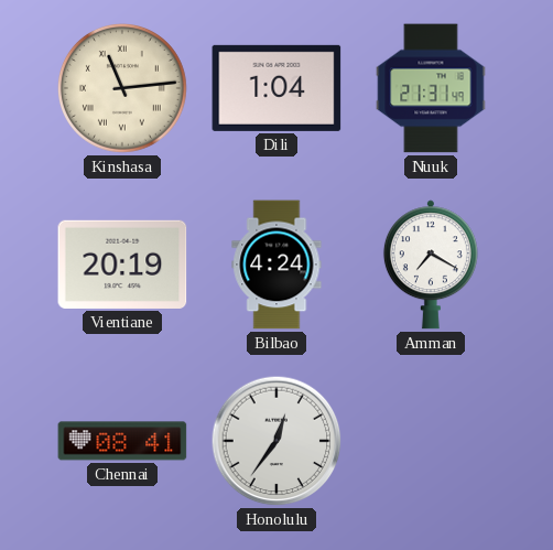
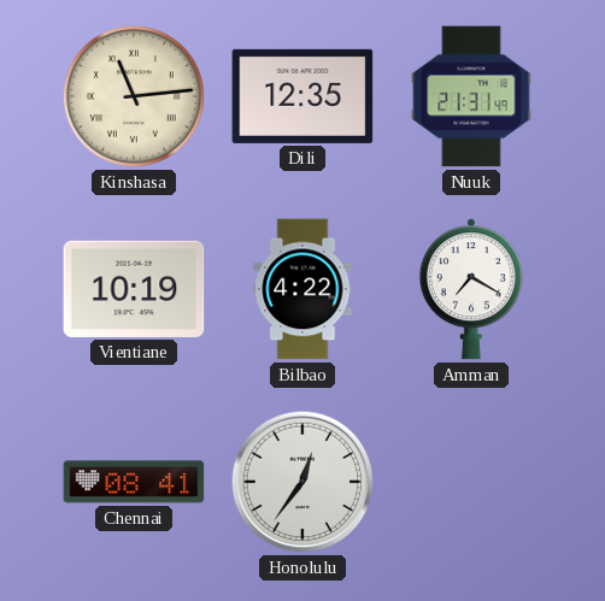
Dili: 1:04 -> 12:35 (302, 96)
Vientiane: 20:19 -> 10:19 (134, 289)
Bilbao: 4:24 -> 4:22 (302, 289)
